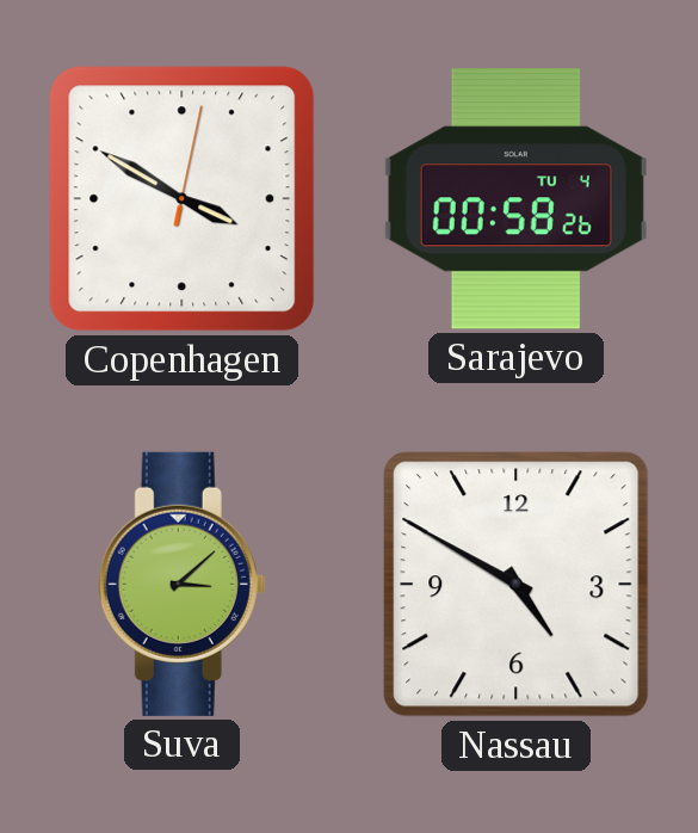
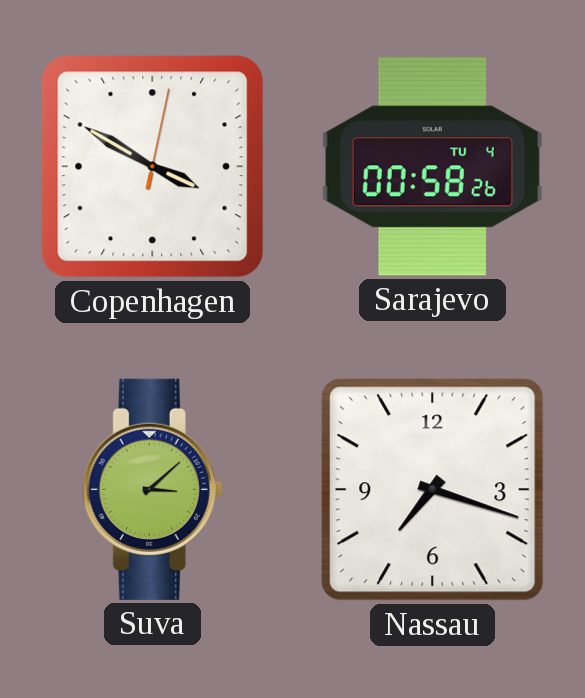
Nassau: 4:50 -> 7:18 (433, 490)
